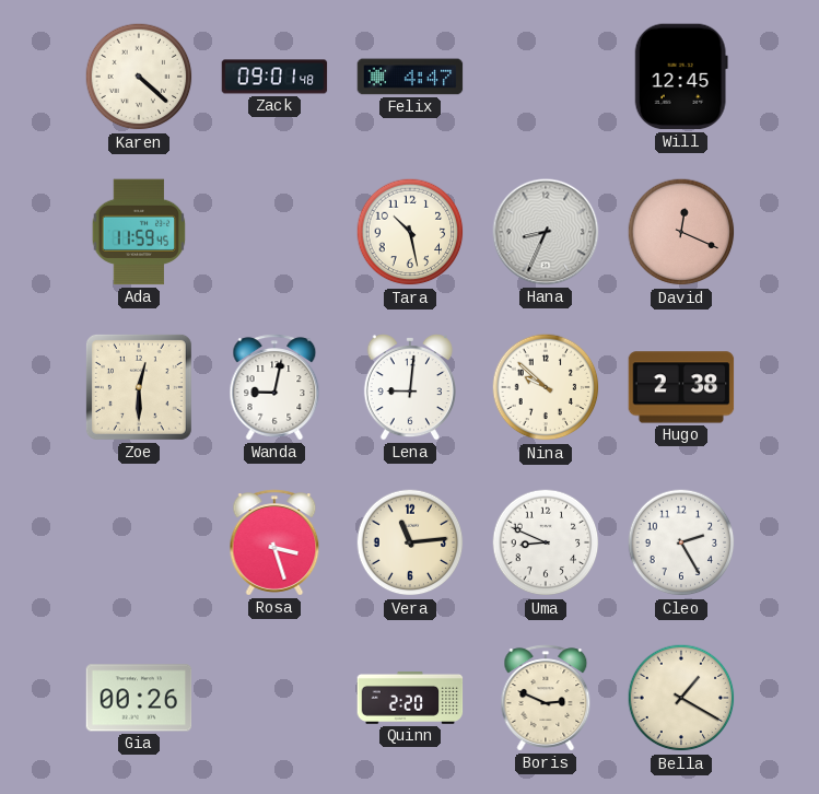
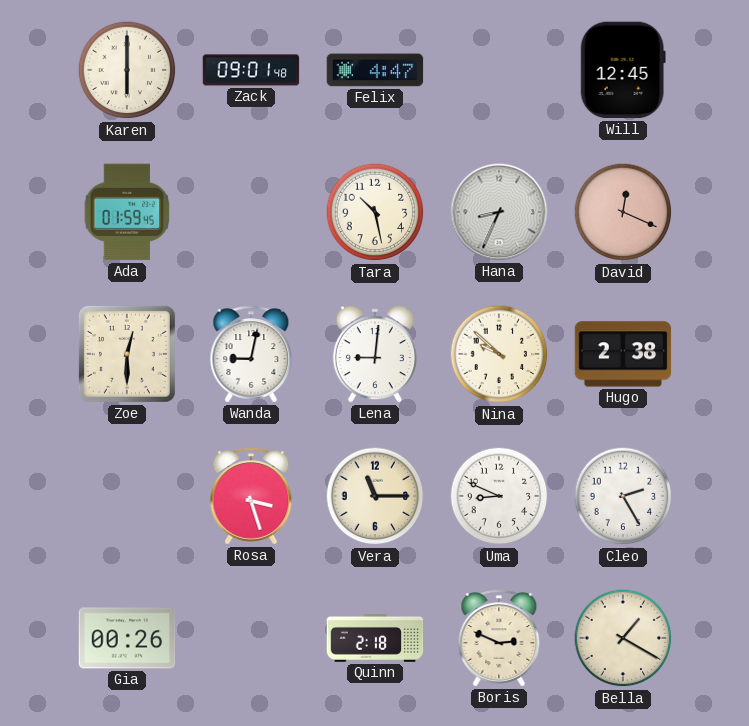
Karen: 4:22 -> 6:00 (127, 70)
Ada: 11:59 -> 01:59 (127, 212)
Vera: 11:14 -> 11:15 (375, 496)
Quinn: 2:20 -> 2:18 (375, 638)
